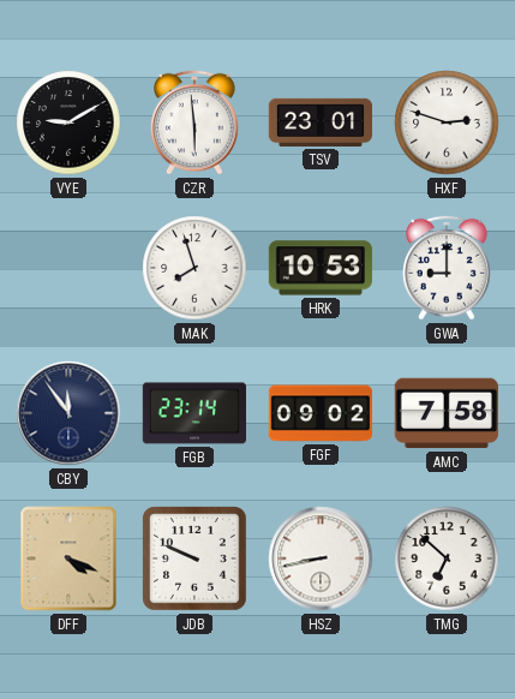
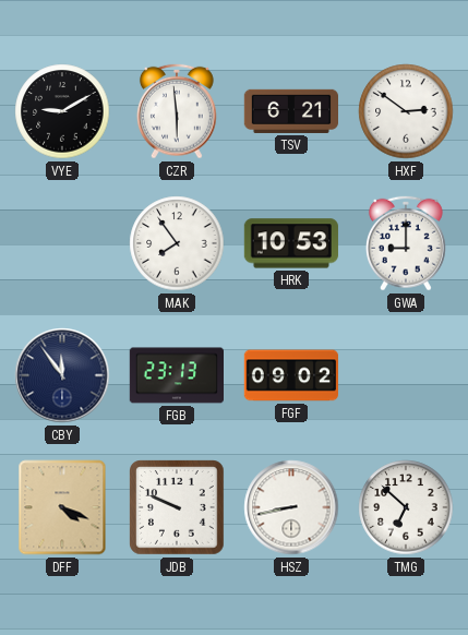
TSV: 23:01 -> 6:21 (290, 111)
HXF: 2:48 -> 2:51 (406, 111)
MAK: 7:57 -> 7:54 (177, 243)
FGB: 23:14 -> 23:13 (176, 375)
AMC: 7:58 -> none (447, 413)
